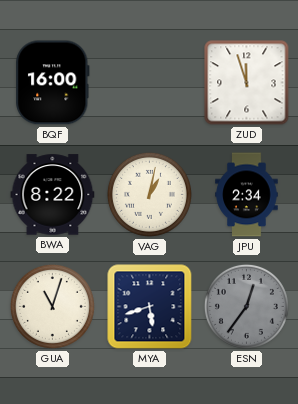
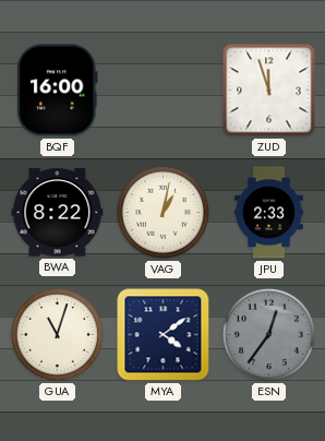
JPU: 2:34 -> 2:33 (269, 213)
MYA: 5:42 -> 4:09 (164, 335)
